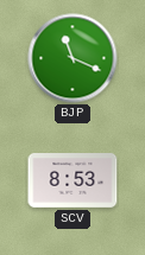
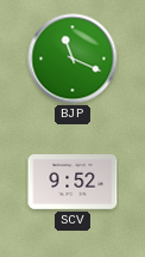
SCV: 8:53 -> 9:52 (72, 183)
